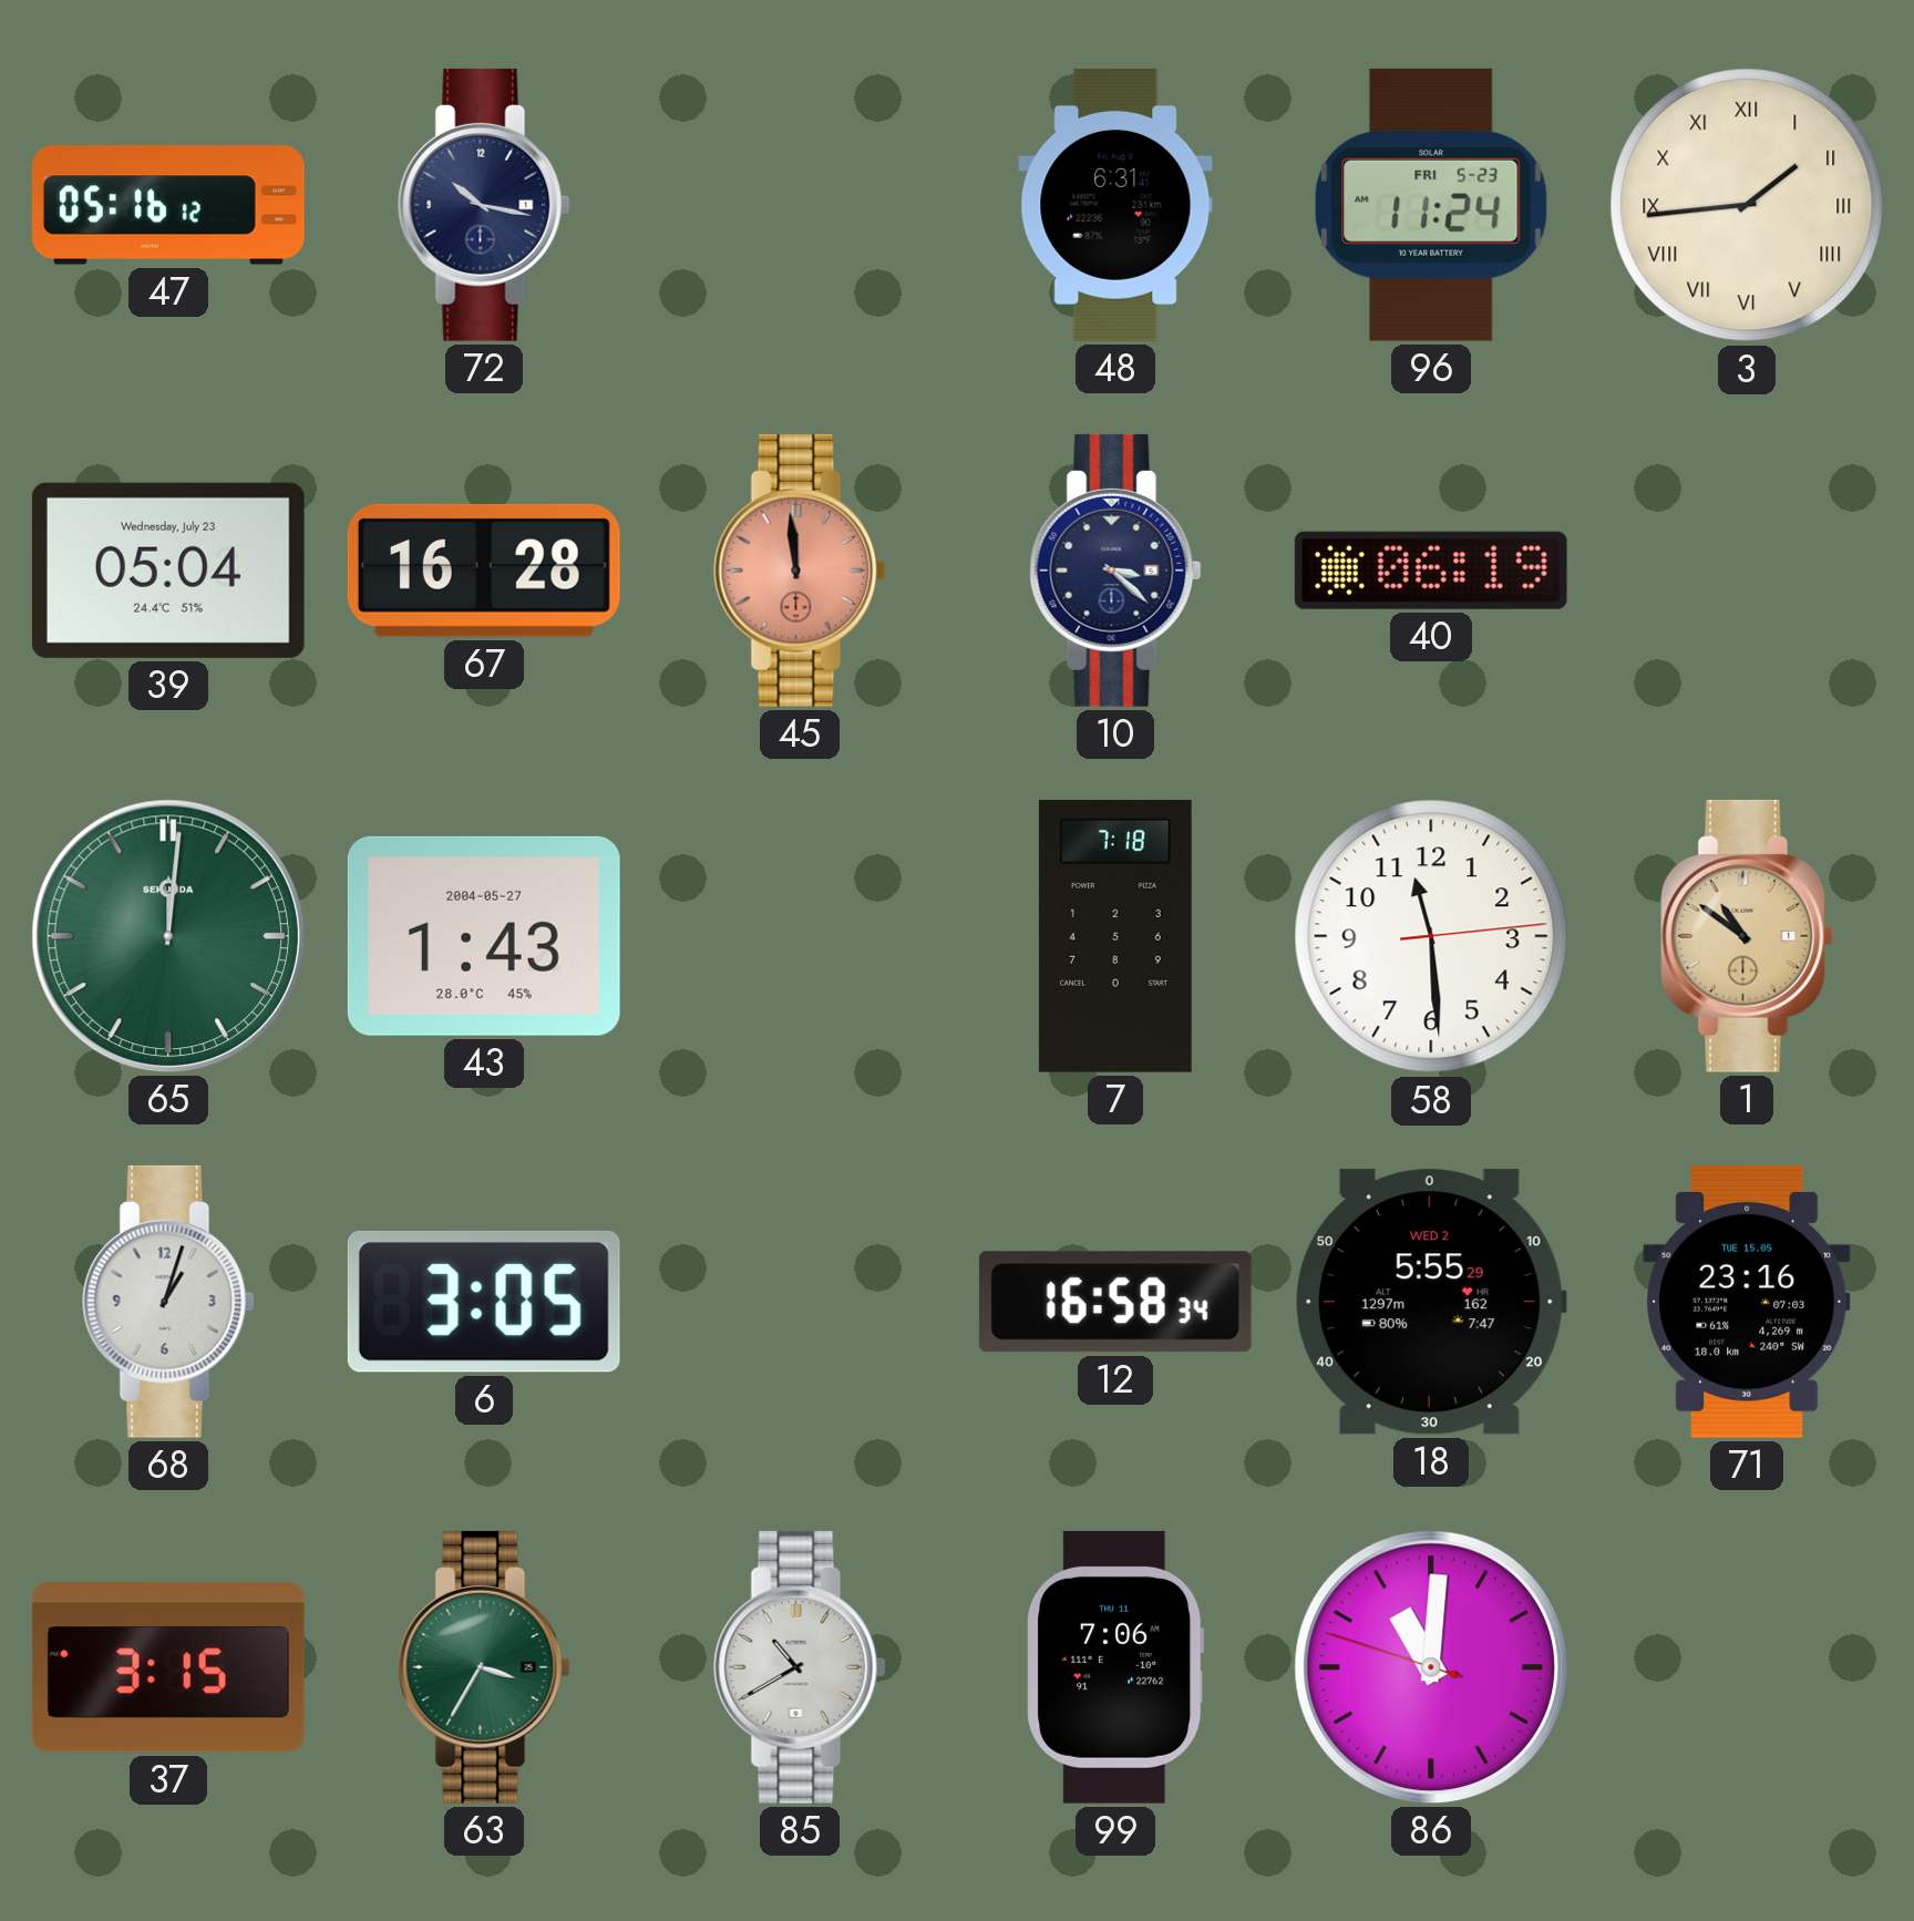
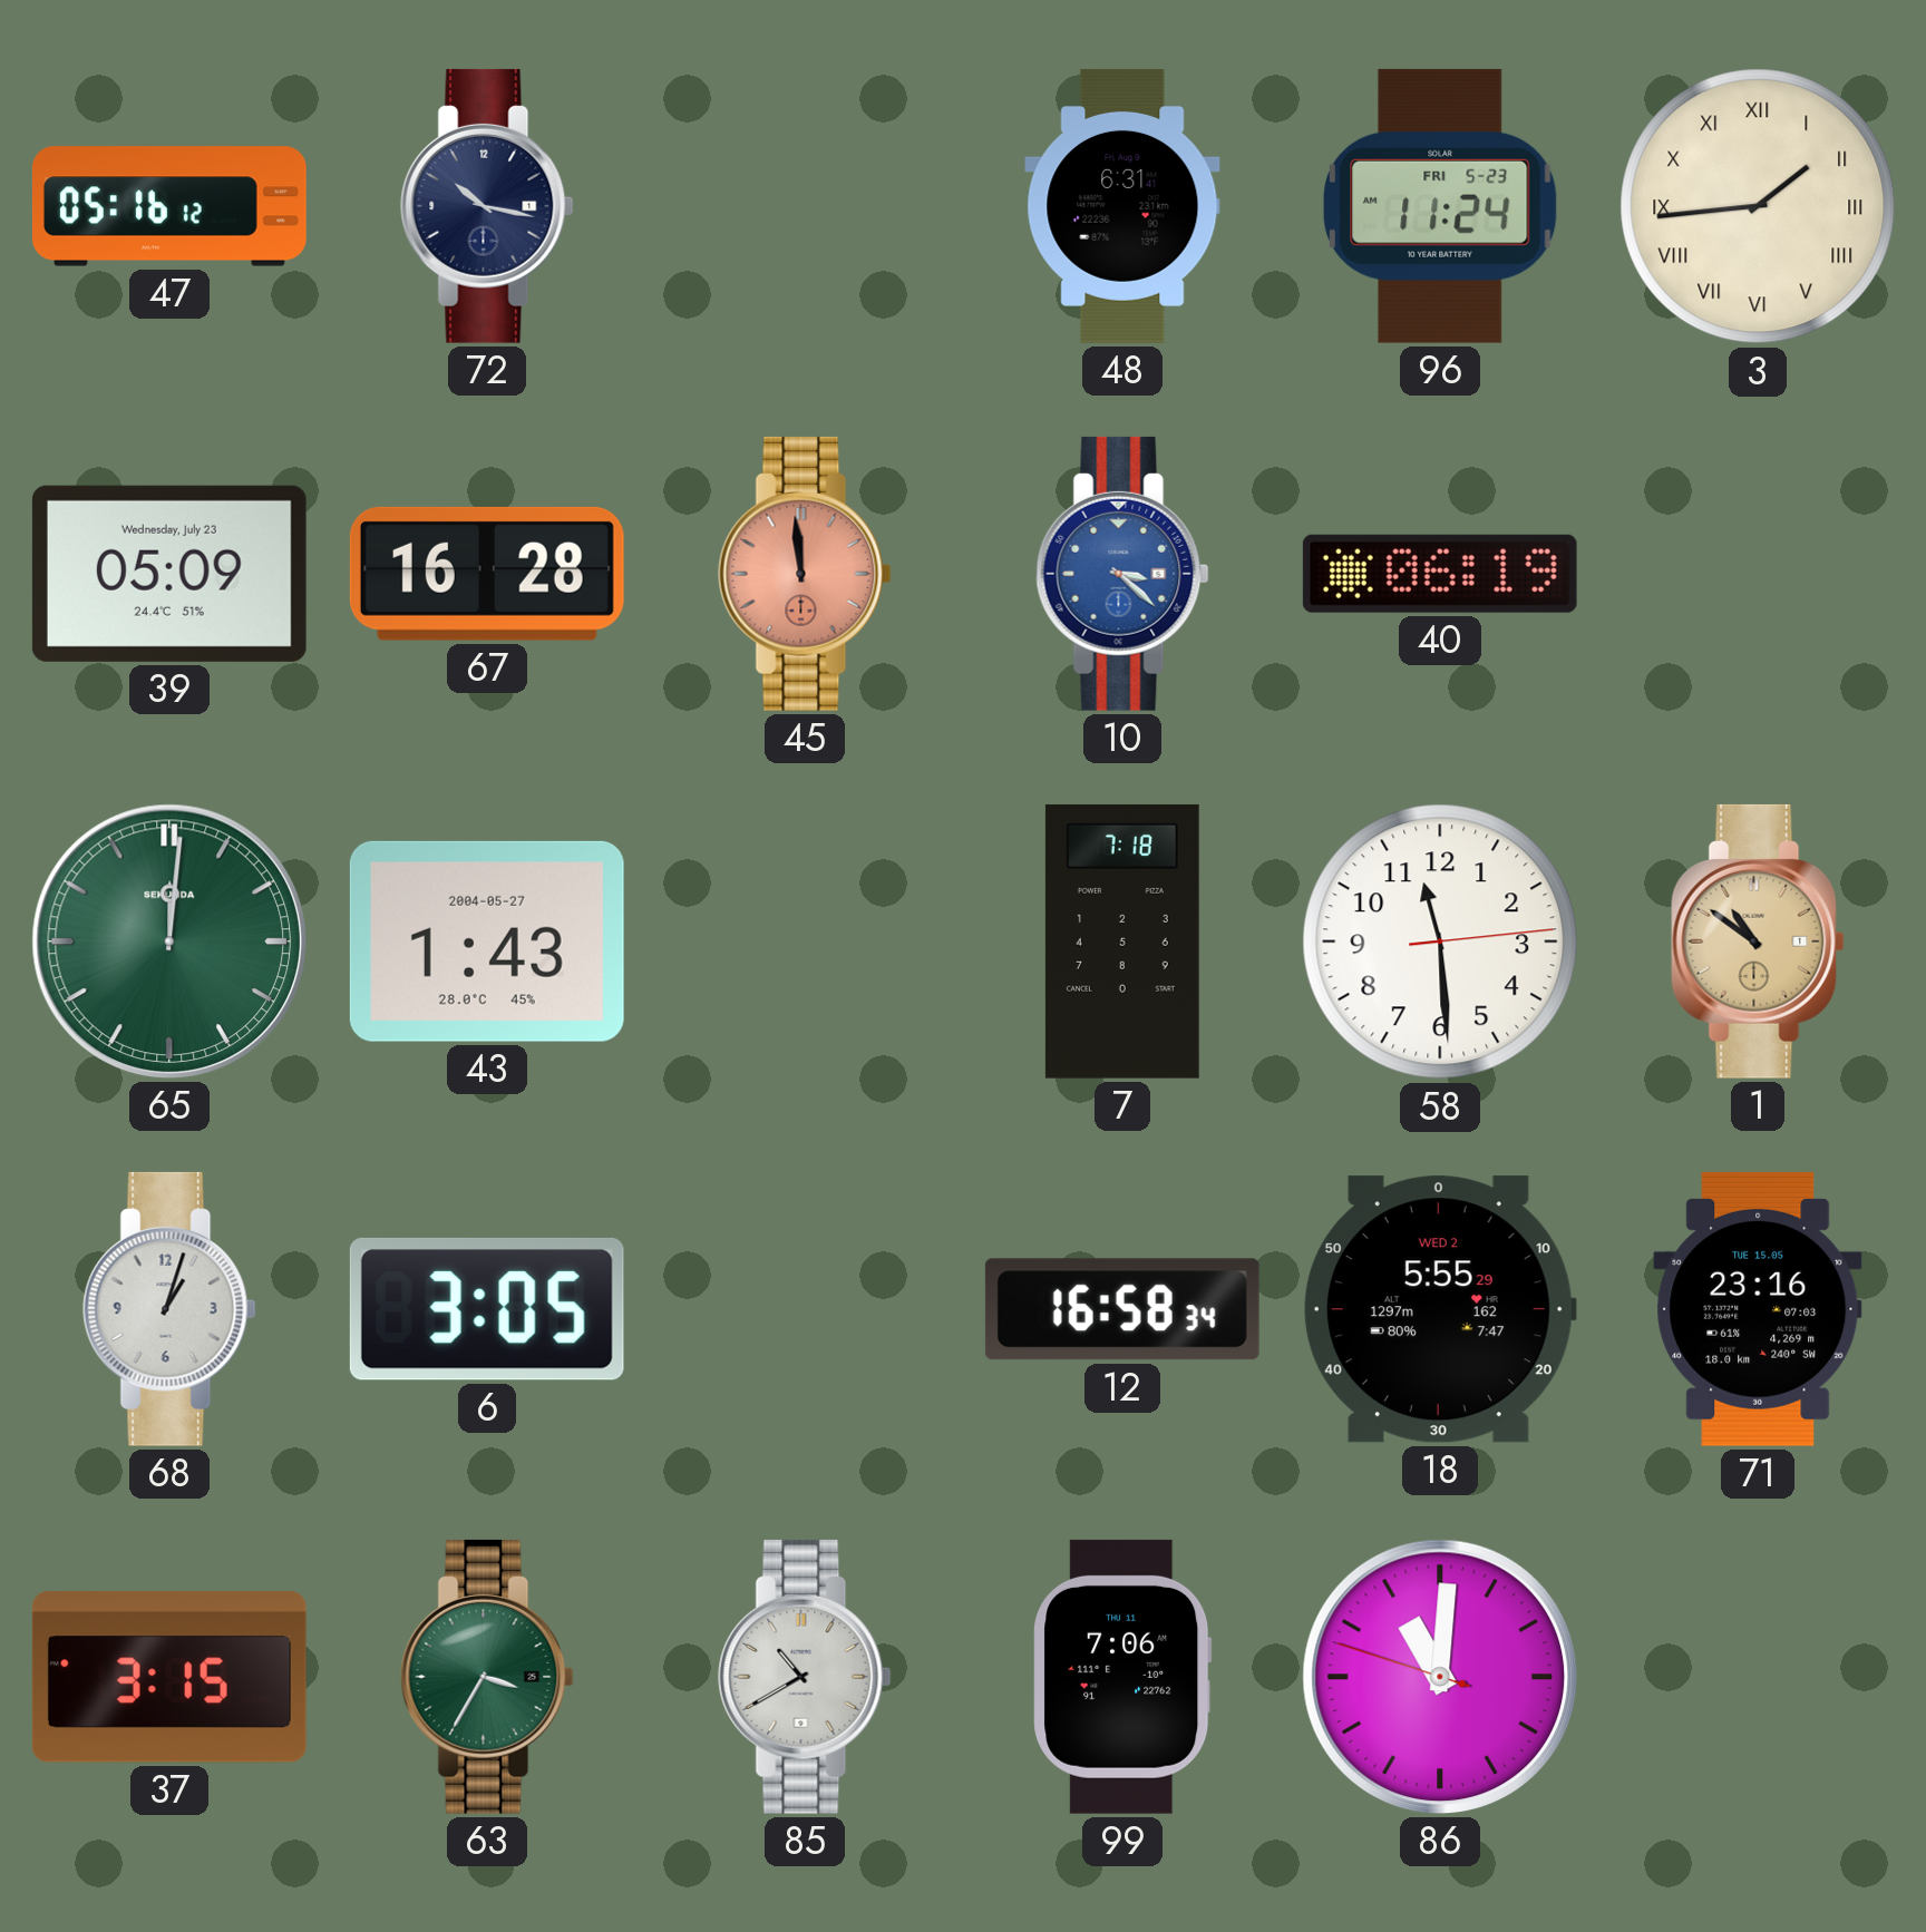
39: 05:04 -> 05:09 (169, 574)
10 dial: navy -> blue (1122, 574)
